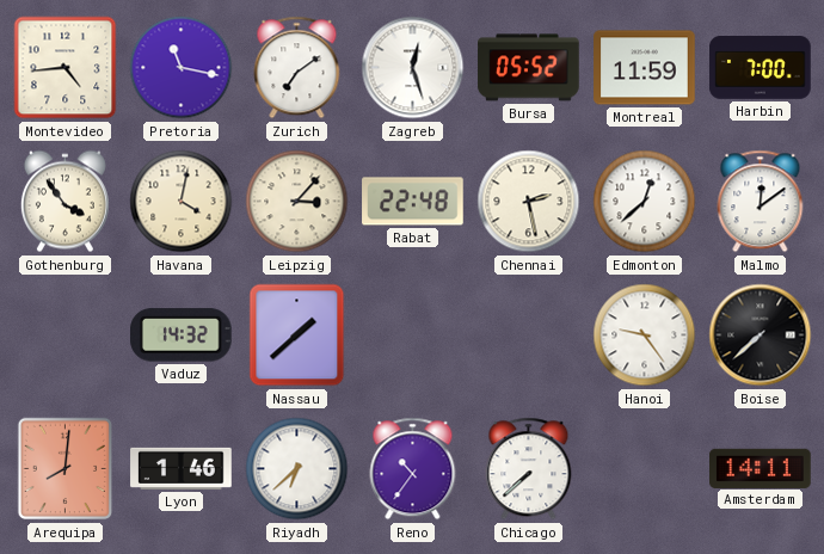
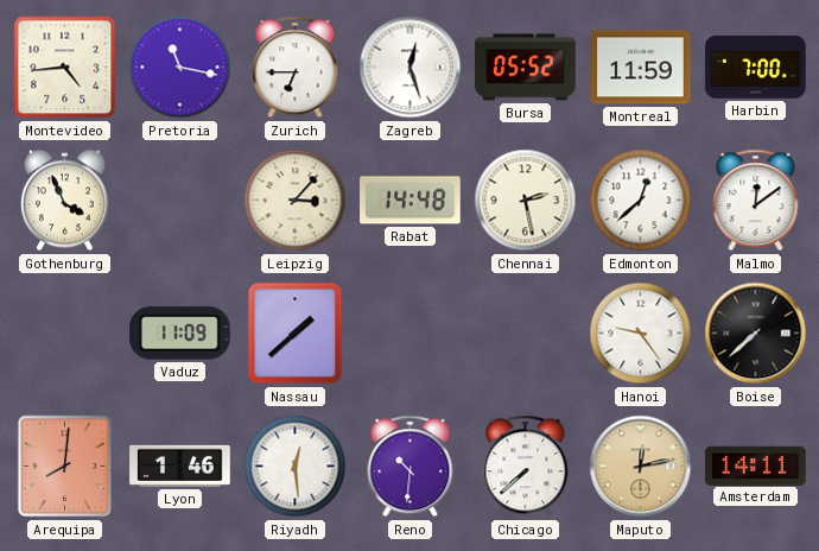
Zurich: 7:09 -> 6:45 (296, 68)
Gothenburg: 3:54 -> 3:56 (64, 201)
Havana: 4:02 -> none (182, 202)
Rabat: 22:48 -> 14:48 (411, 201)
Vaduz: 14:32 -> 11:09 (179, 334)
Riyadh: 6:38 -> 12:29 (296, 467)
Reno: 10:36 -> 10:31 (411, 467)
Maputo: none -> 12:13 (641, 467)
